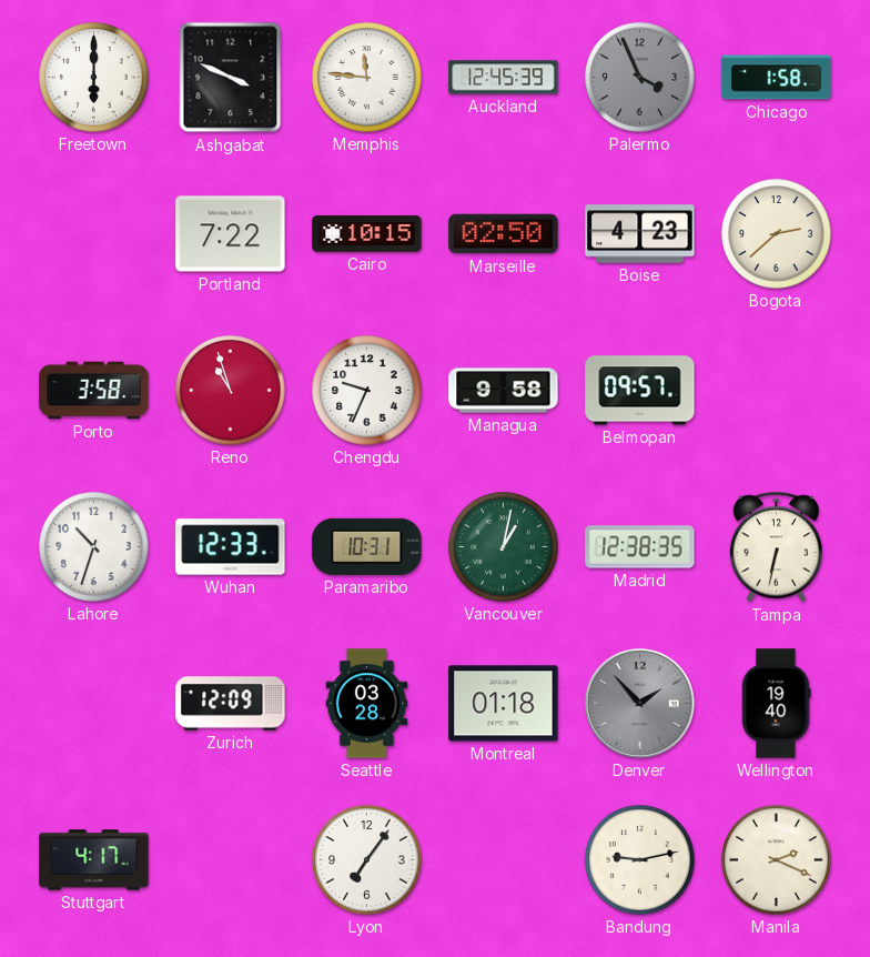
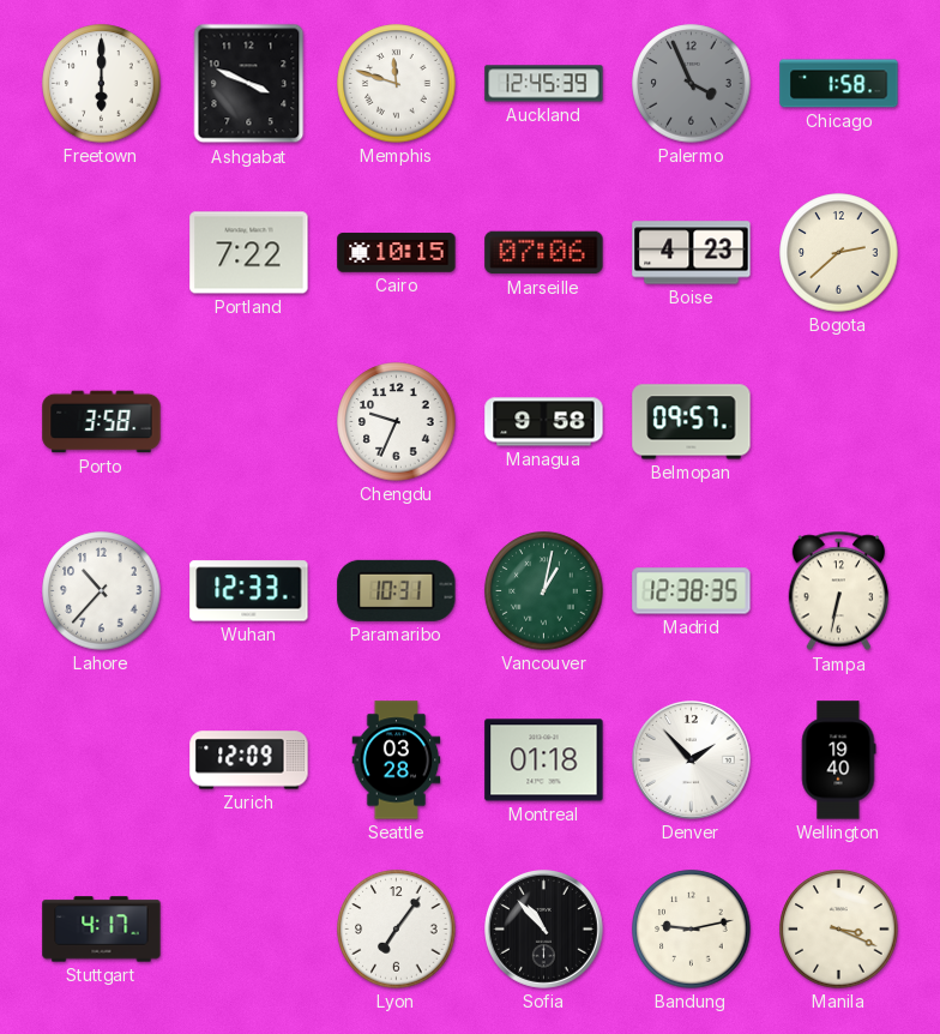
Memphis: 11:46 -> 11:48 (397, 84)
Marseille: 02:50 -> 07:06 (544, 253)
Reno: 10:57 -> none (231, 391)
Lahore: 10:33 -> 10:37 (102, 591)
Denver dial: grey -> white (692, 761)
Sofia: none -> 10:53 (544, 930)
Manila: 2:19 -> 3:19 (839, 930)
